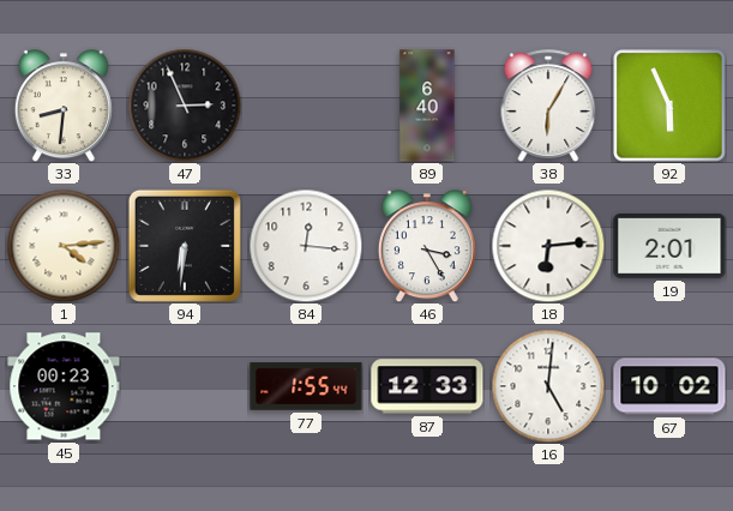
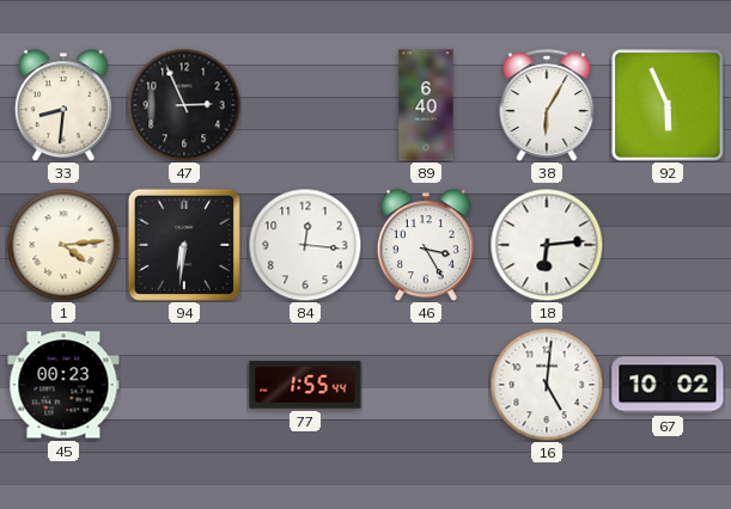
19: 2:01 -> none (669, 247)
87: 12:33 -> none (427, 386)
